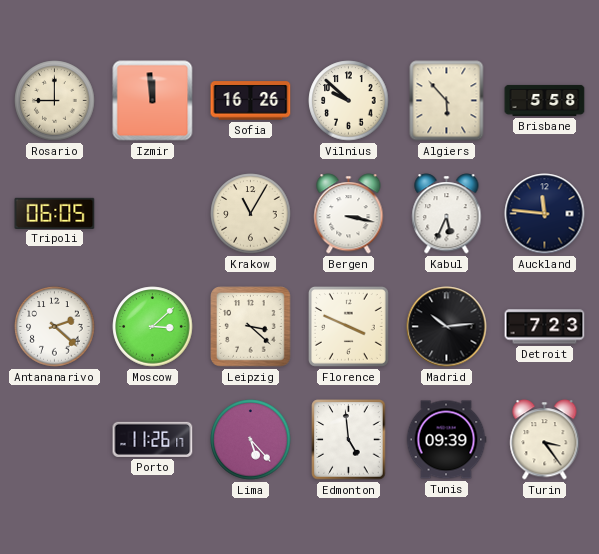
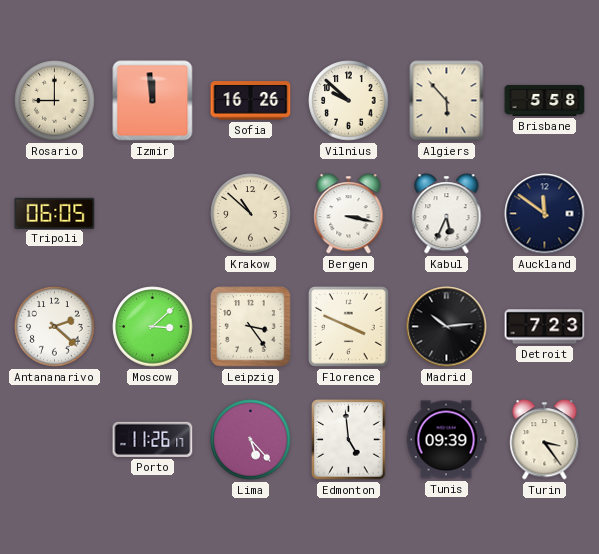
Krakow: 11:05 -> 10:52 (251, 214)
Auckland: 11:46 -> 11:51 (545, 214)
Leipzig: 3:22 -> 3:24 (251, 327)
